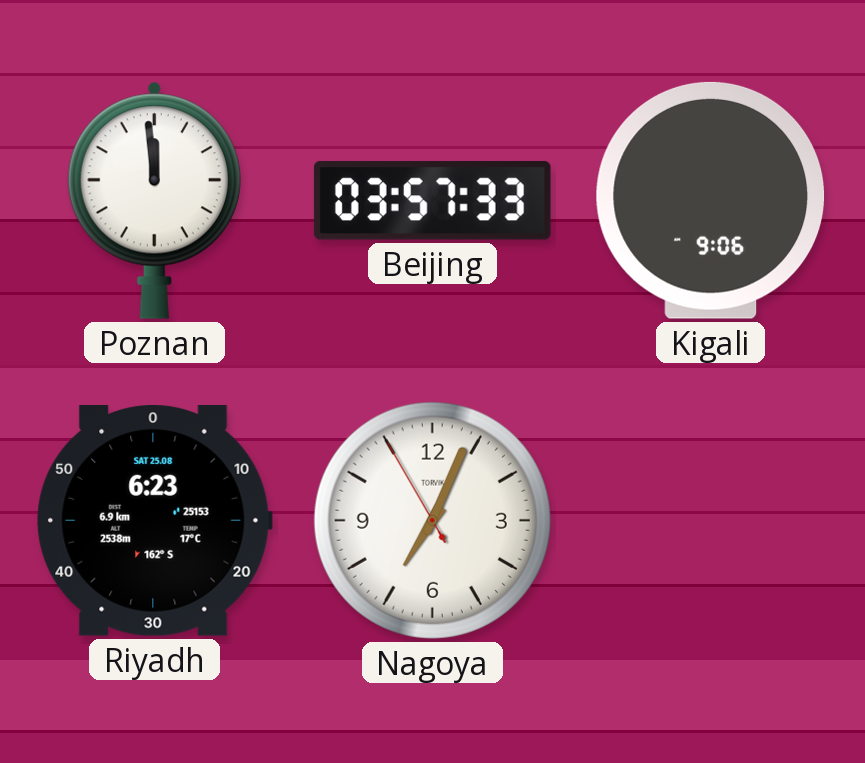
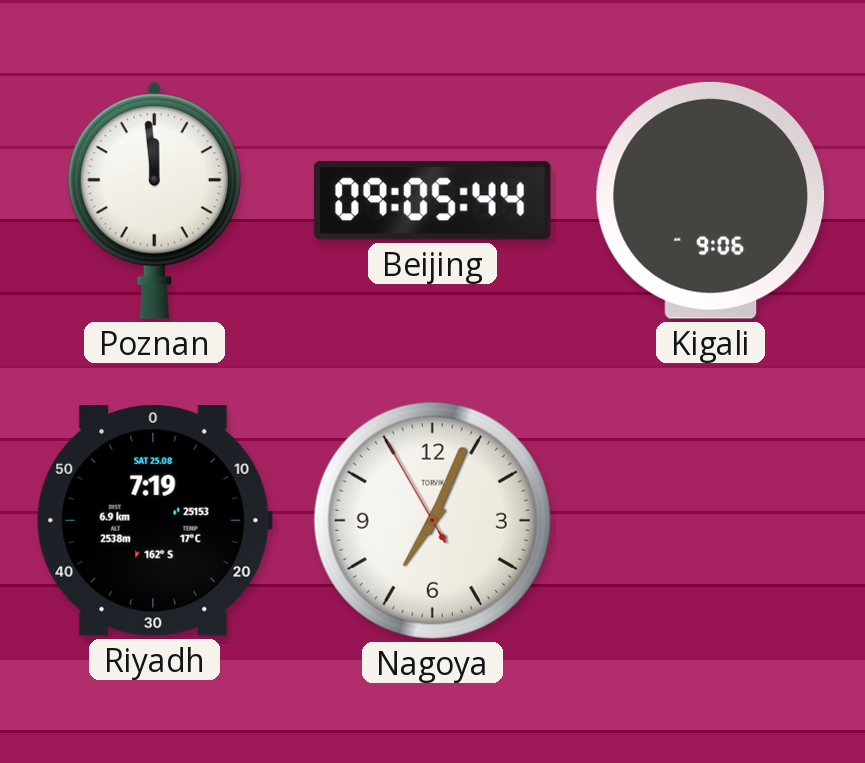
Beijing: 03:57 -> 09:05 (432, 200)
Riyadh: 6:23 -> 7:19 (154, 520)
